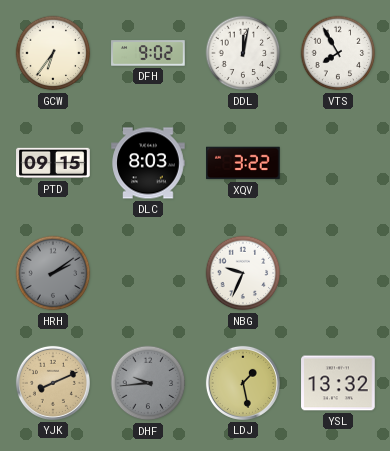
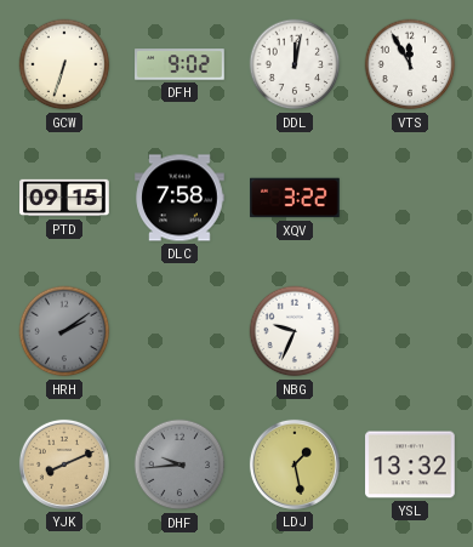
GCW: 6:36 -> 6:33 (64, 64)
VTS: 7:55 -> 11:55 (410, 64)
DLC: 8:03 -> 7:58 (179, 198)
